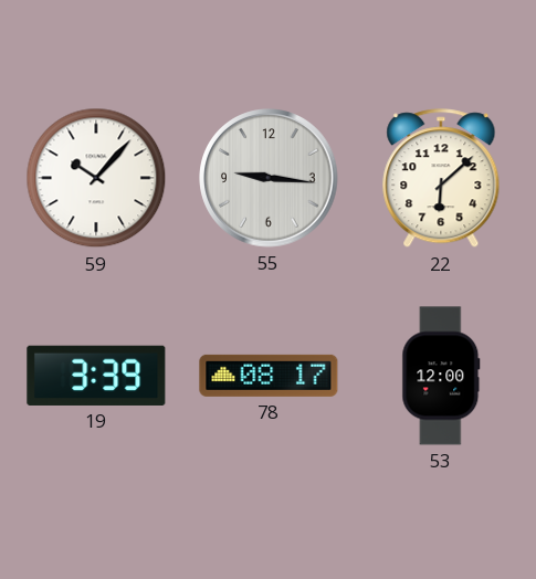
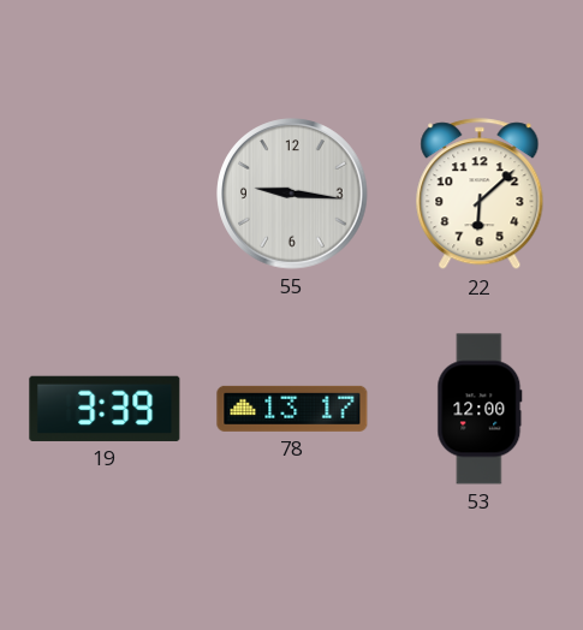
59: 10:07 -> none (96, 178)
78: 08:17 -> 13:17 (292, 409)
